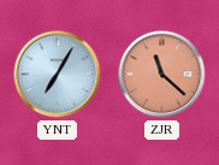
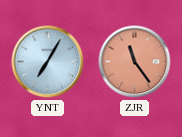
ZJR: 11:22 -> 11:24 (135, 62)
